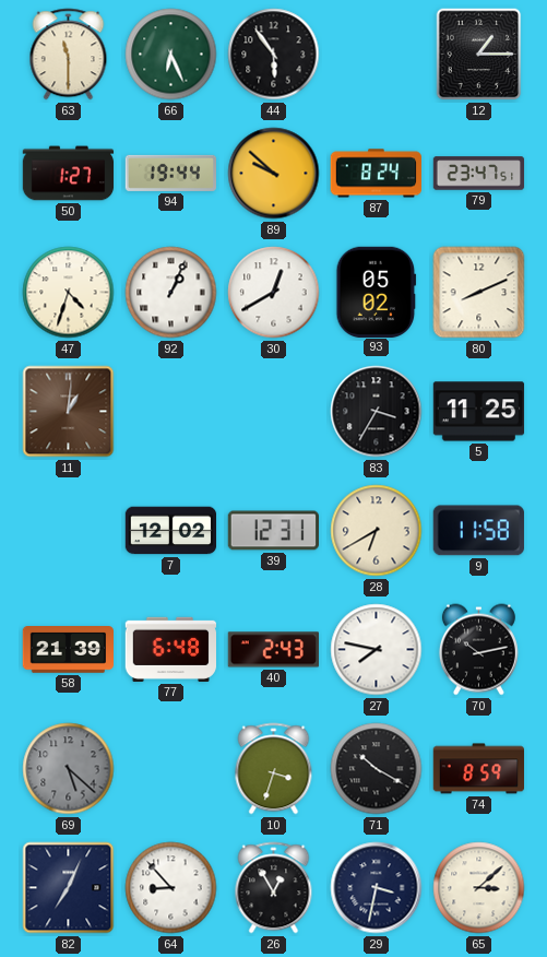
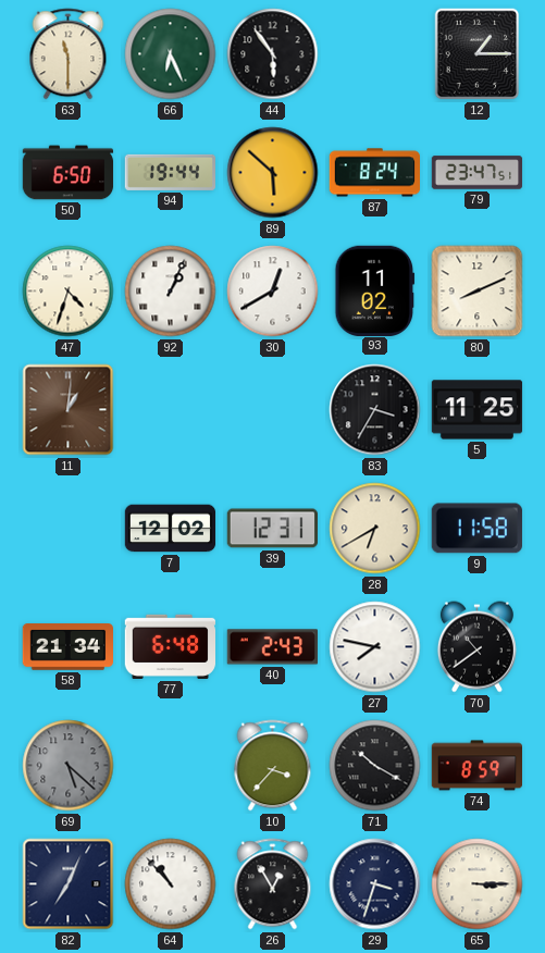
50: 1:27 -> 6:50 (69, 173)
89: 9:52 -> 5:52 (273, 173)
93: 05:02 -> 11:02 (375, 290)
58: 21:39 -> 21:34 (67, 647)
70: 10:13 -> 10:39 (476, 647)
10: 3:33 -> 3:37 (273, 766)
64: 8:53 -> 10:53 (171, 884)
29: 3:32 -> 3:33 (375, 884)
65: 3:08 -> 3:15 (478, 884)
